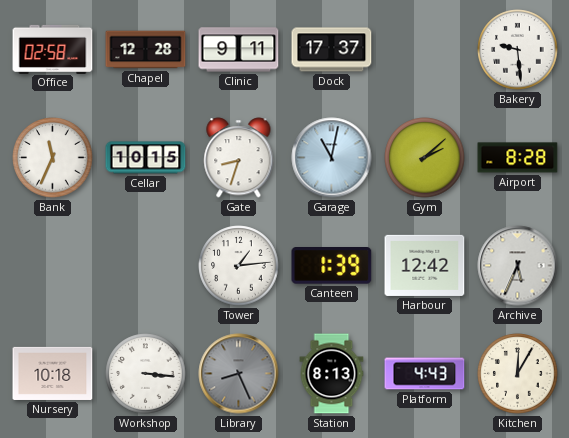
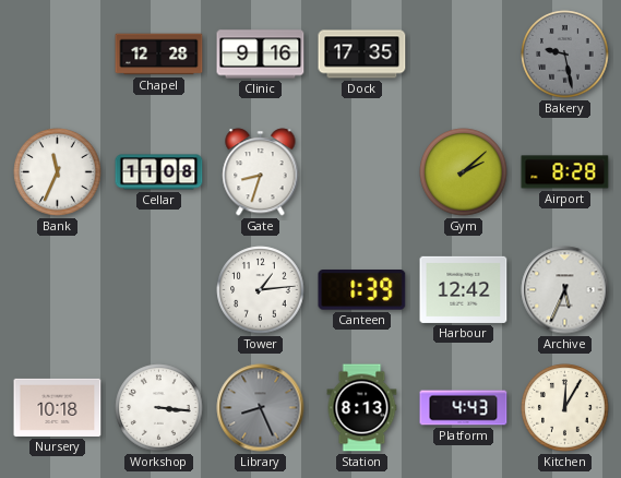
Office: 02:58 -> none (53, 49)
Clinic: 9:11 -> 9:16 (261, 55)
Dock: 17:37 -> 17:35 (362, 55)
Bakery: 9:29 -> 9:28 (565, 55)
Bakery dial: white -> grey (565, 55)
Cellar: 10:15 -> 11:08 (159, 172)
Garage: 11:02 -> none (332, 158)
